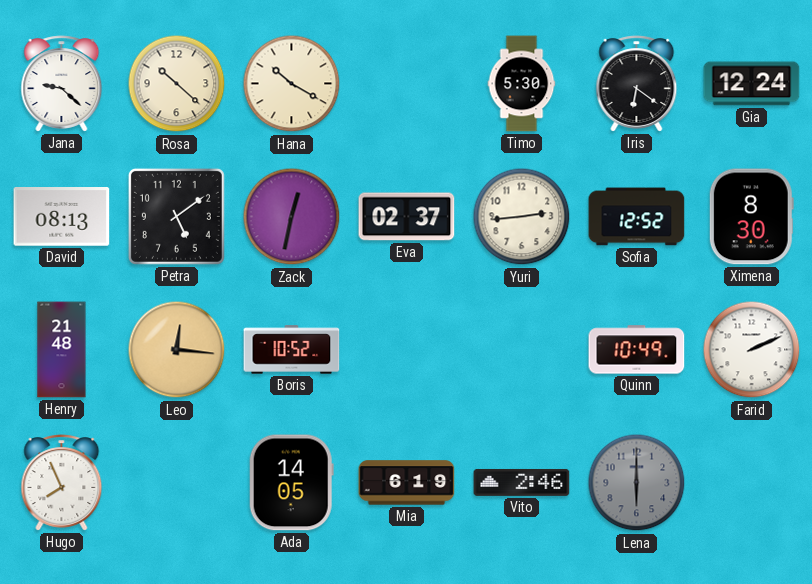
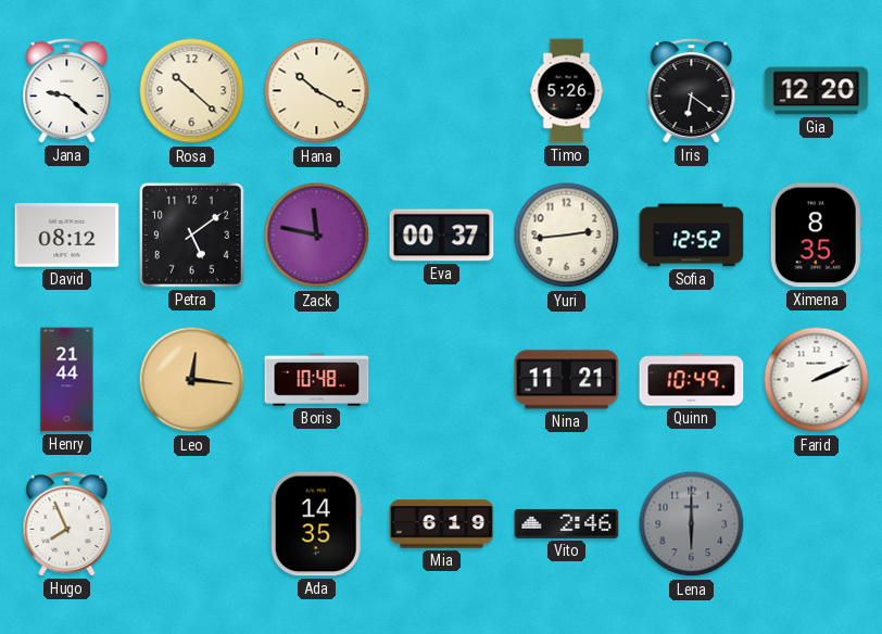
Timo: 5:30 -> 5:26 (567, 91)
Gia: 12:24 -> 12:20 (817, 91)
David: 08:13 -> 08:12 (67, 236)
Zack: 12:32 -> 11:47 (317, 236)
Eva: 02:37 -> 00:37 (442, 236)
Ximena: 8:30 -> 8:35 (816, 236)
Henry: 21:48 -> 21:44 (67, 380)
Boris: 10:52 -> 10:48 (317, 380)
Nina: none -> 11:21 (567, 380)
Ada: 14:05 -> 14:35 (316, 524)
